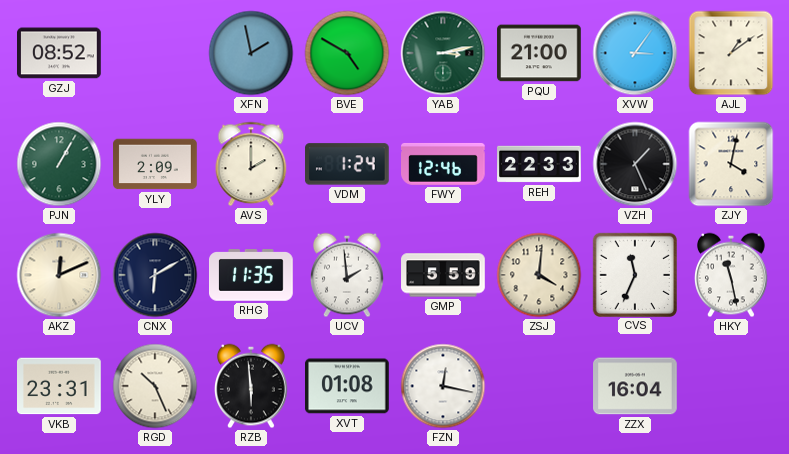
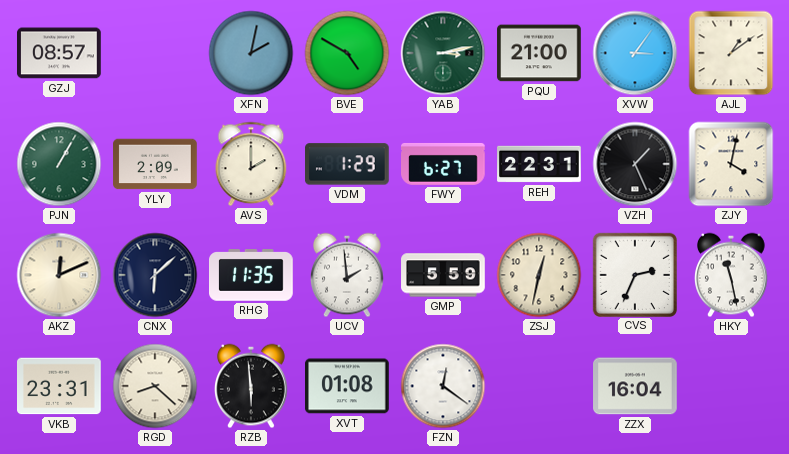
GZJ: 08:52 -> 08:57 (60, 53)
XFN: 1:58 -> 2:02 (251, 53)
VDM: 1:24 -> 1:29 (348, 164)
FWY: 12:46 -> 6:27 (443, 164)
REH: 22:33 -> 22:31 (539, 164)
CNX: 6:10 -> 6:08 (155, 275)
ZSJ: 4:01 -> 12:32 (539, 275)
CVS: 11:34 -> 2:34 (634, 274)
RGD: 10:26 -> 8:22 (155, 386)
FZN: 12:17 -> 12:21 (443, 386)
